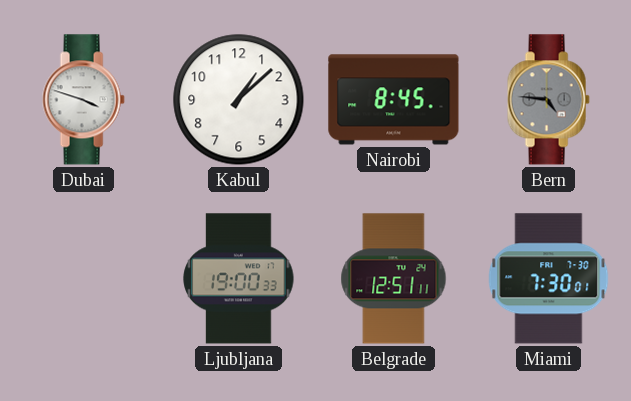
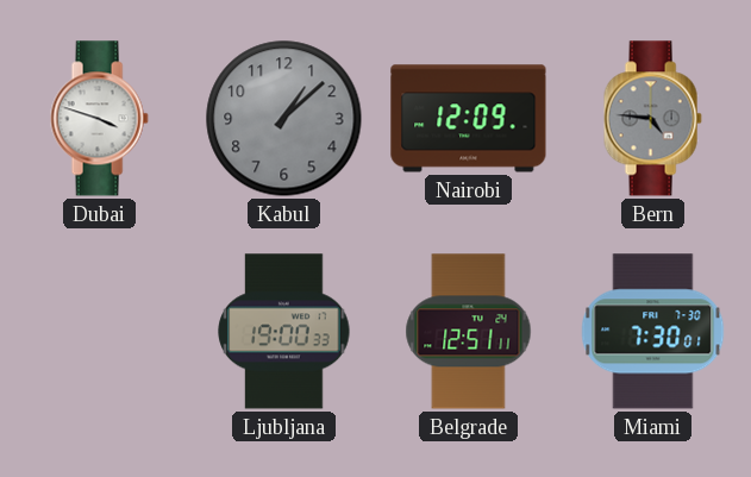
Kabul dial: white -> grey (284, 119)
Nairobi: 8:45 -> 12:09 (469, 119)
